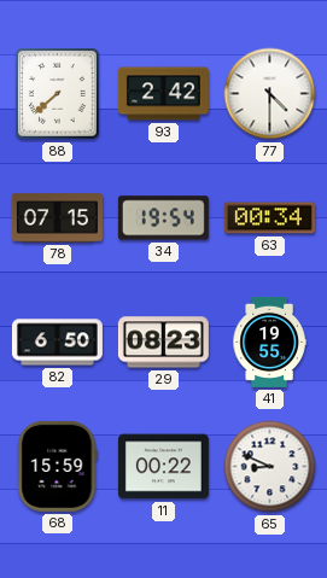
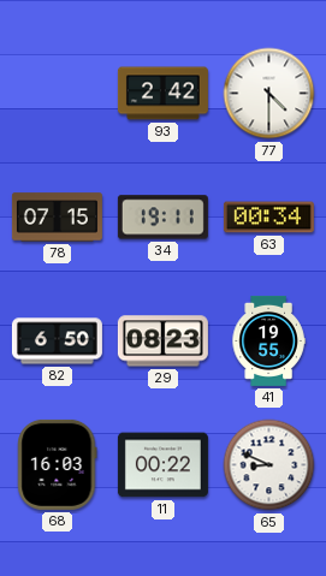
88: 7:38 -> none (58, 94)
34: 19:54 -> 19:11 (162, 218)
68: 15:59 -> 16:03 (58, 464)
